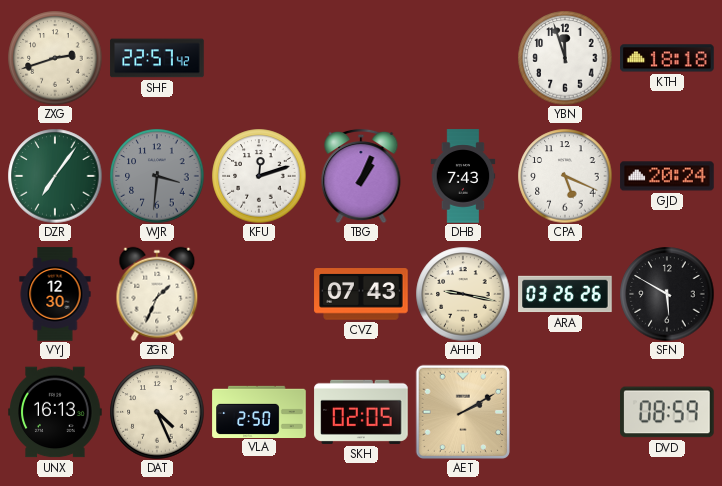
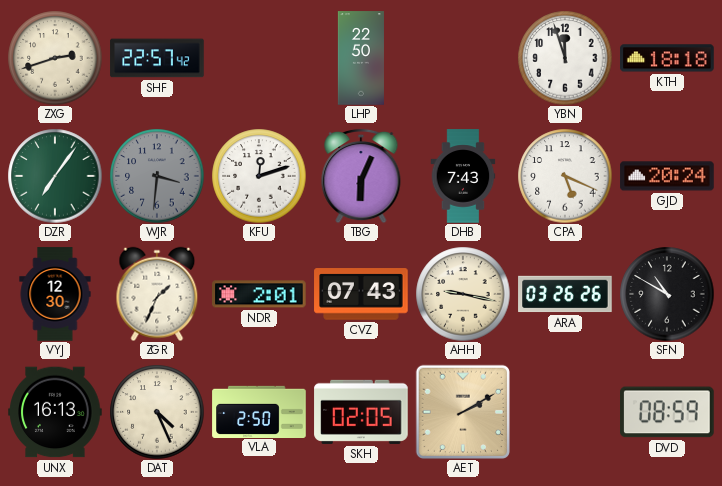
LHP: none -> 22:50 (361, 58)
TBG: 1:04 -> 6:04 (361, 176)
NDR: none -> 2:01 (259, 294)
SFN: 5:50 -> 10:50 (667, 294)
